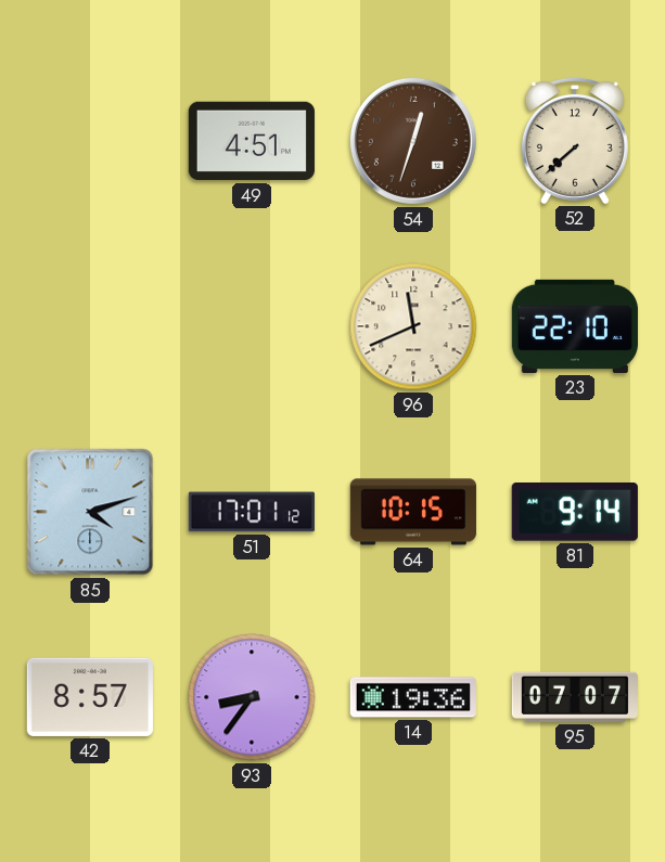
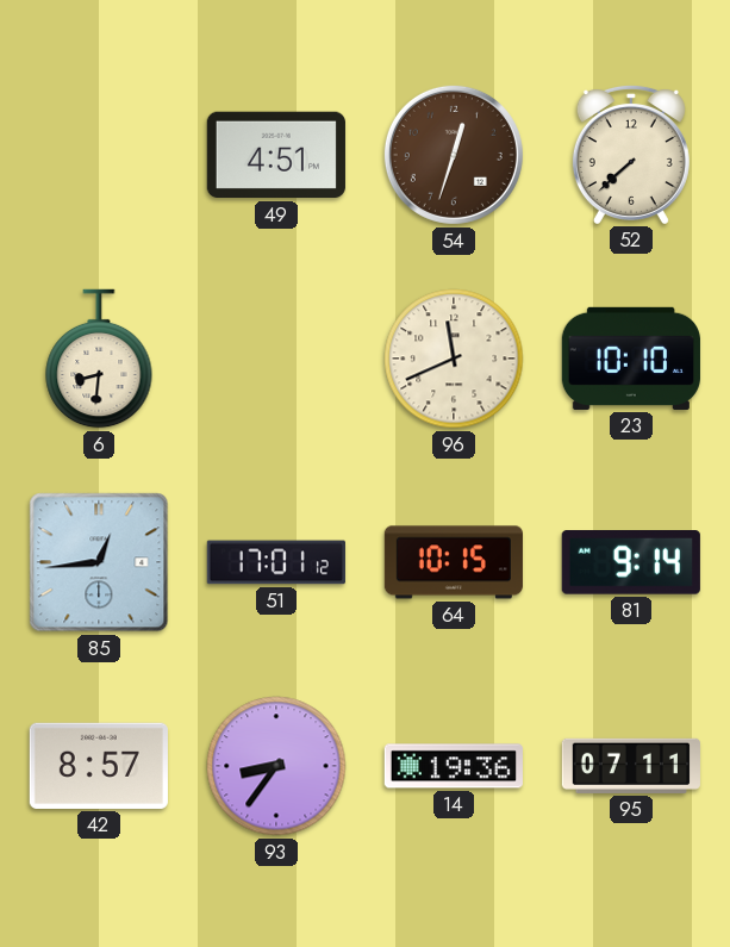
6: none -> 8:31 (99, 359)
23: 22:10 -> 10:10 (631, 359)
85: 4:12 -> 12:44 (99, 562)
95: 07:07 -> 07:11 (631, 766)
